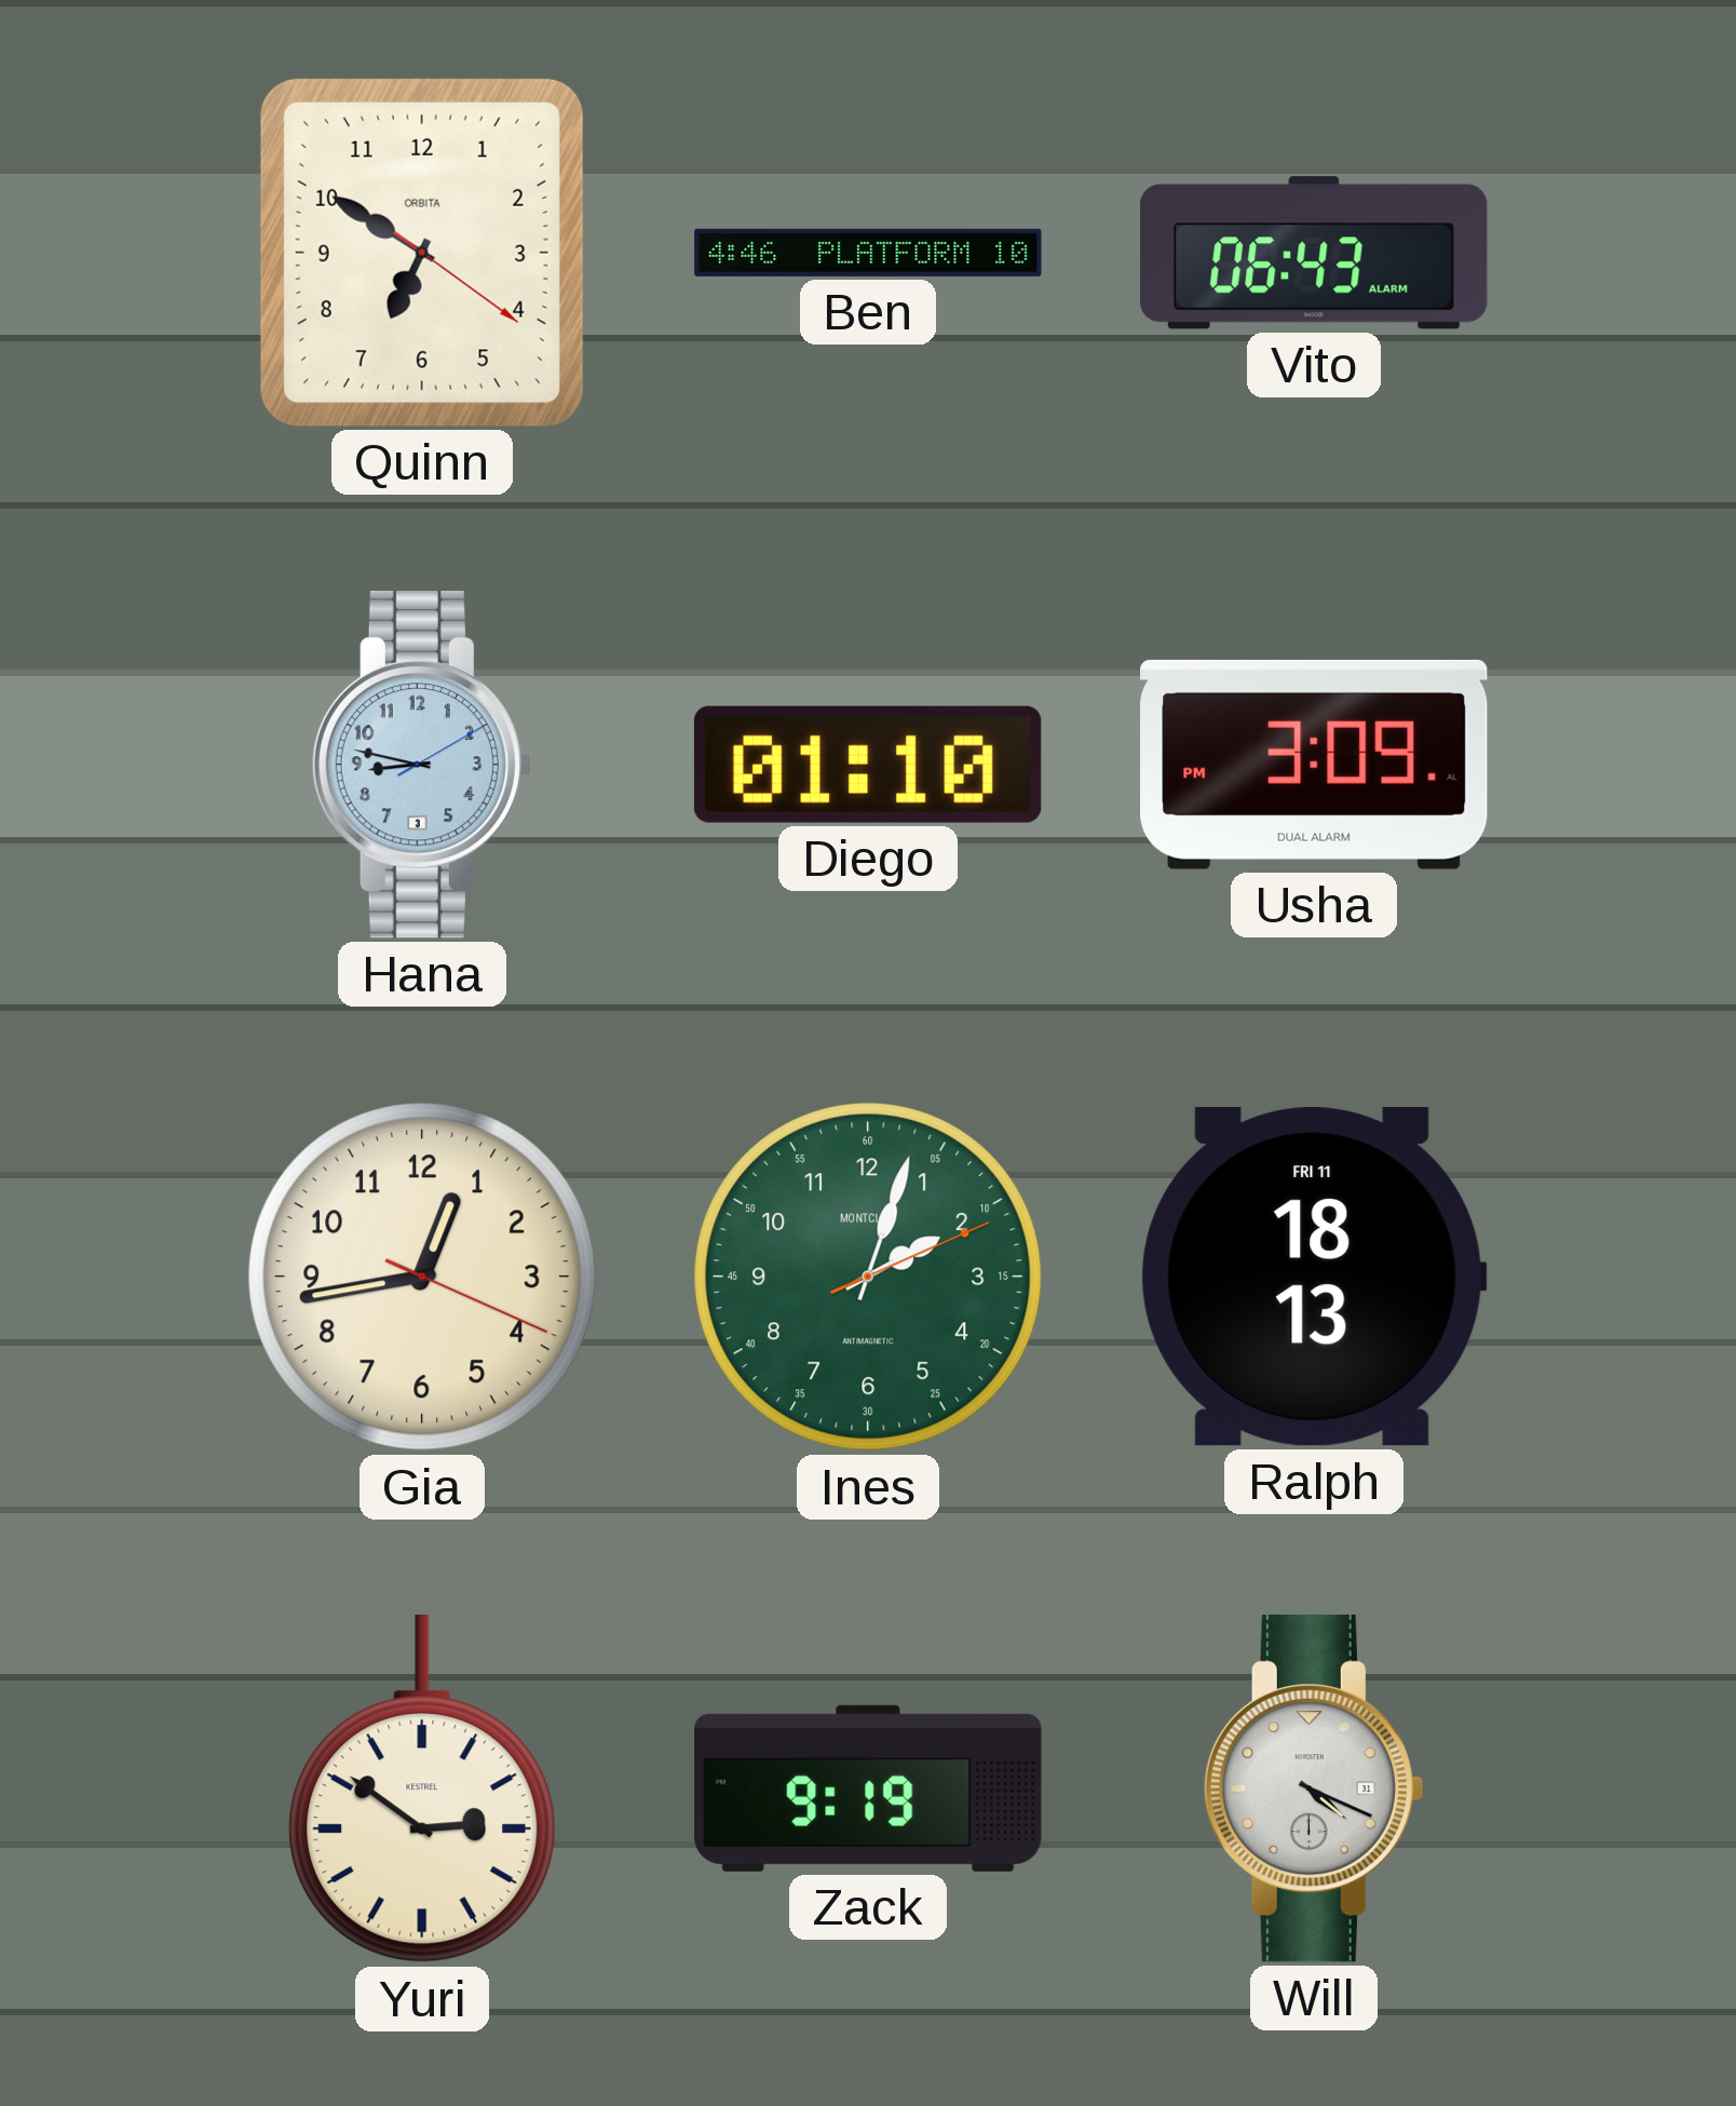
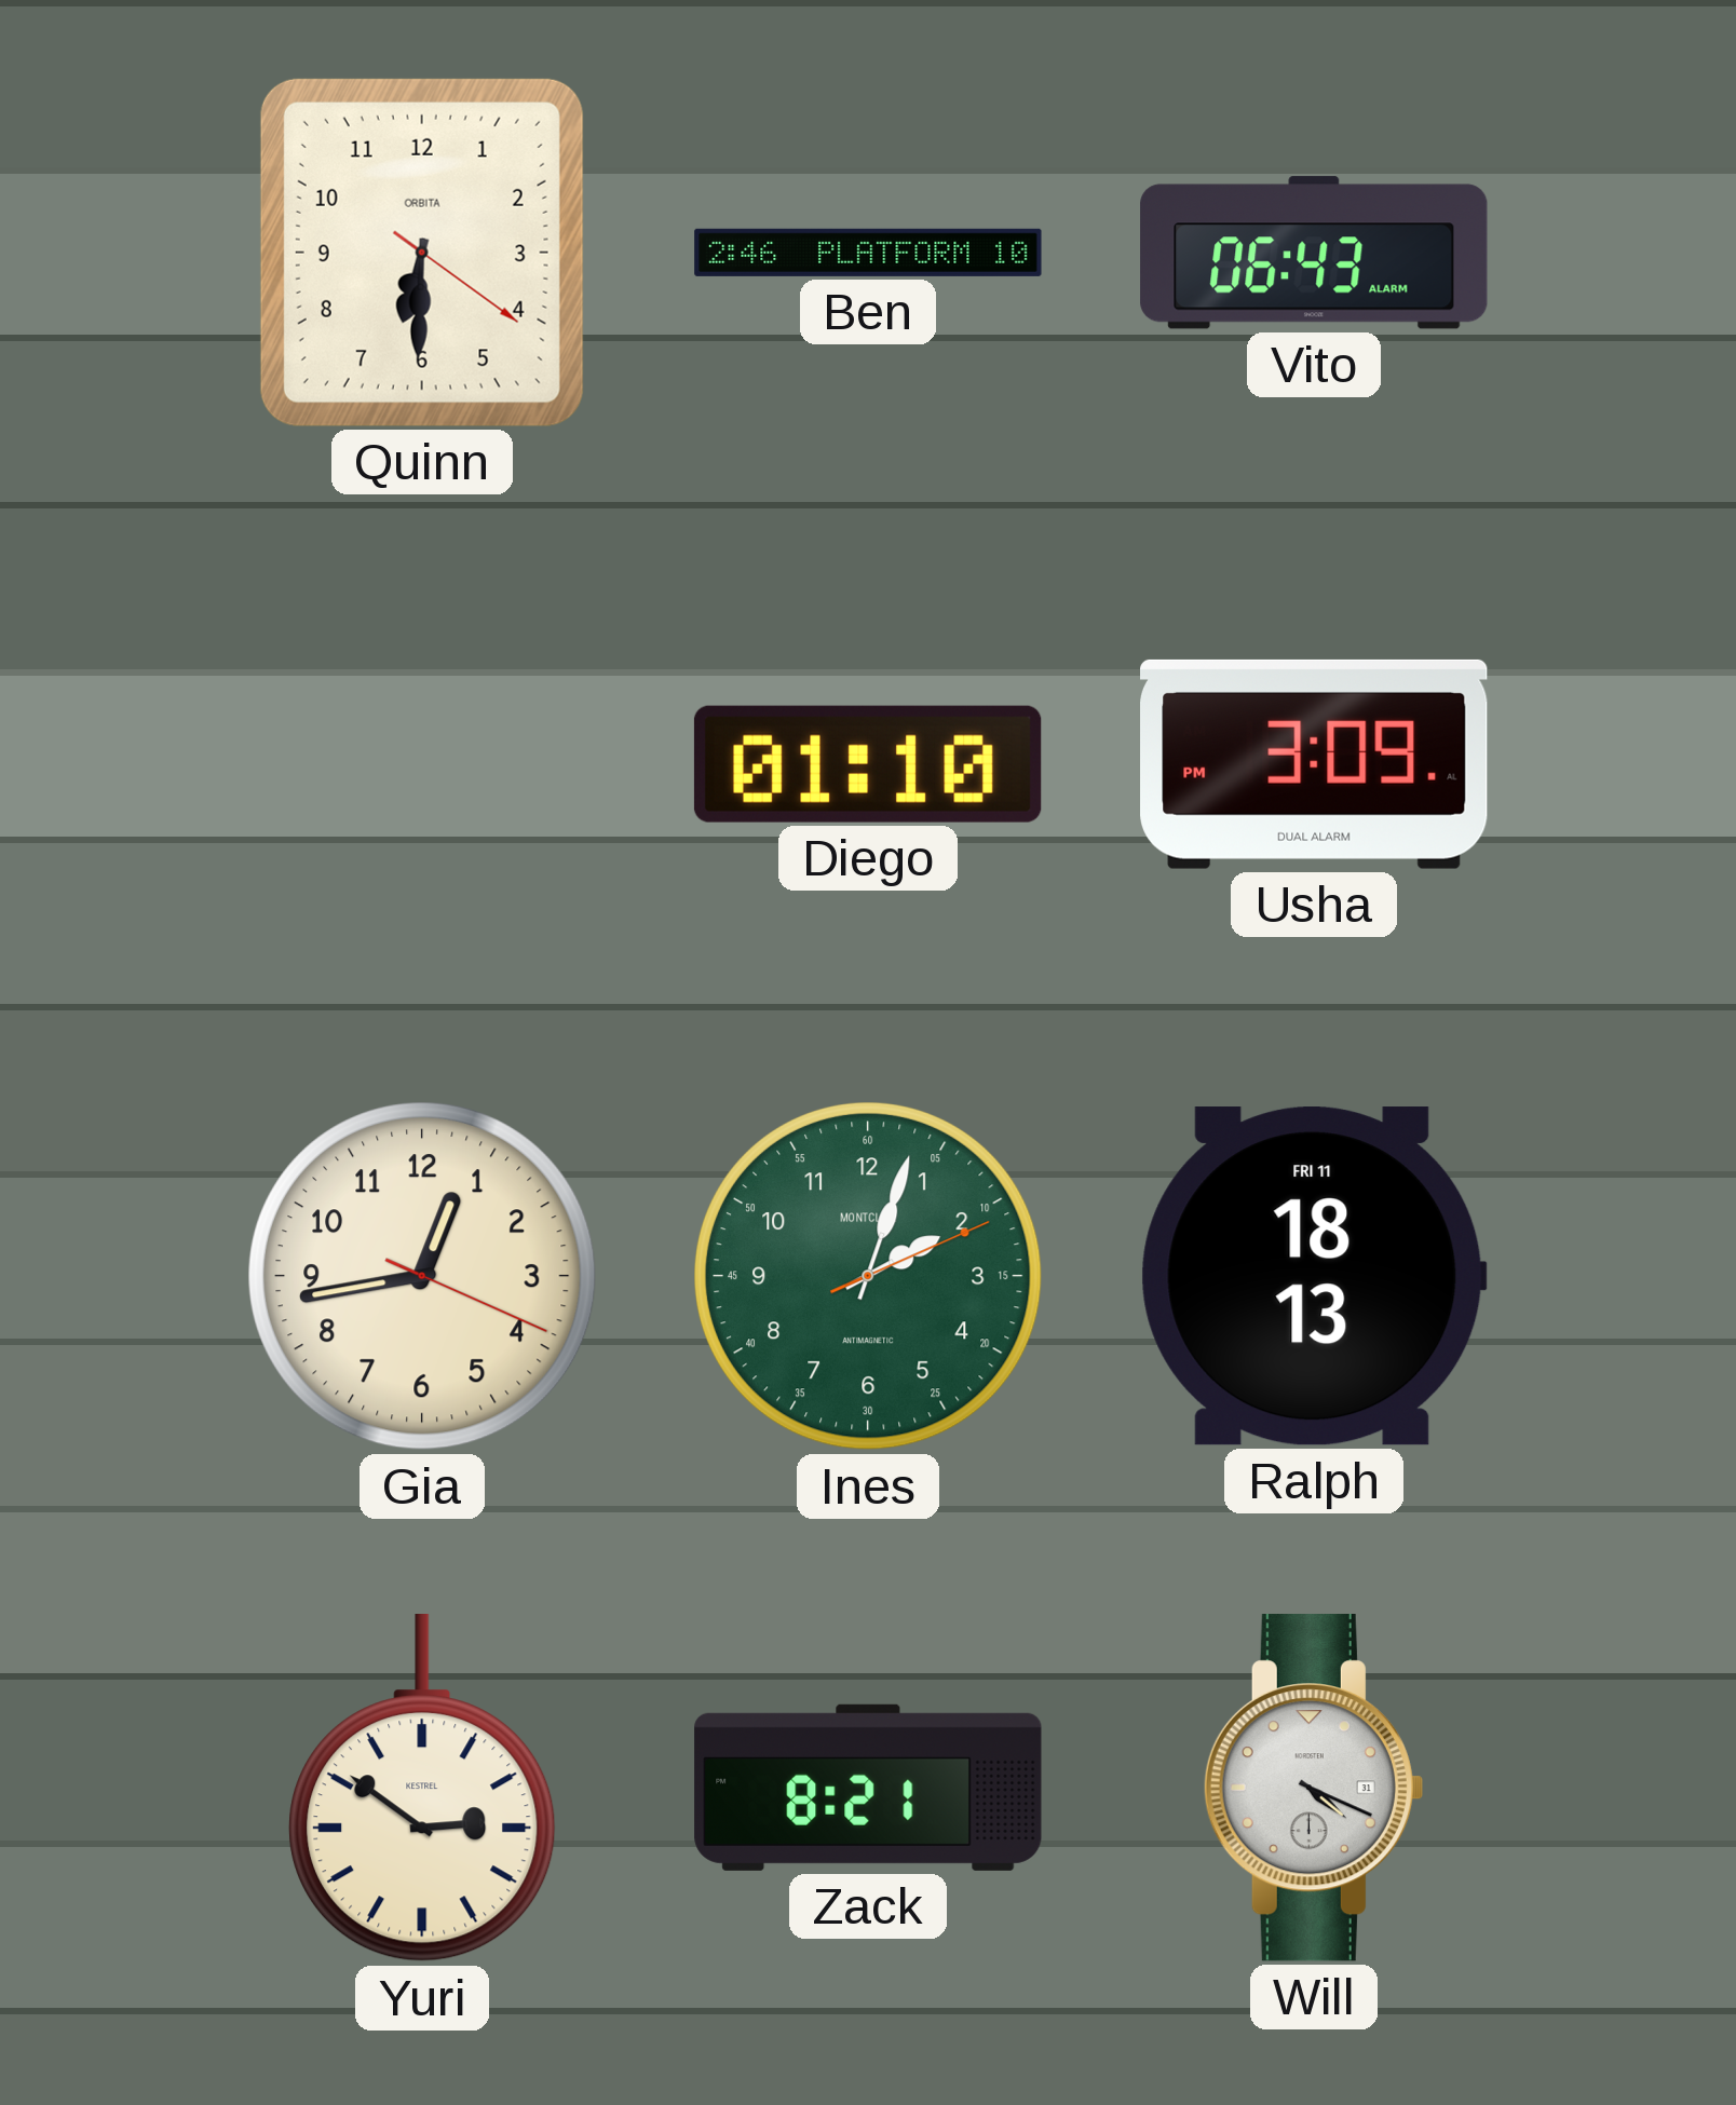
Quinn: 6:50 -> 6:30 (422, 253)
Ben: 4:46 -> 2:46 (868, 253)
Hana: 8:47 -> none (421, 766)
Zack: 9:19 -> 8:21 (868, 1788)
